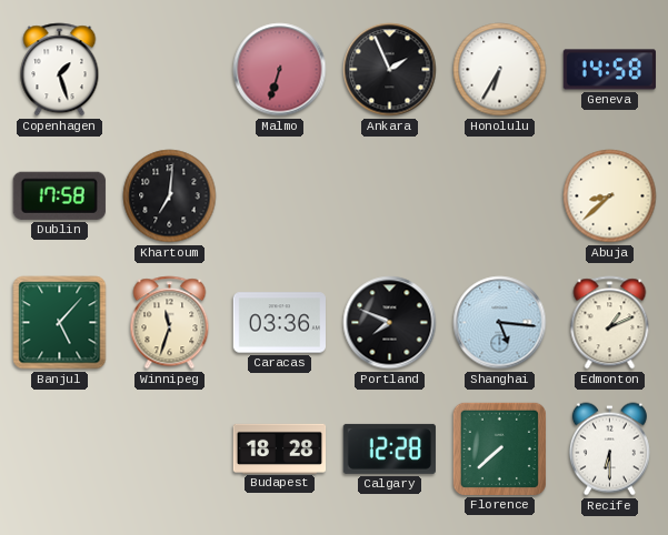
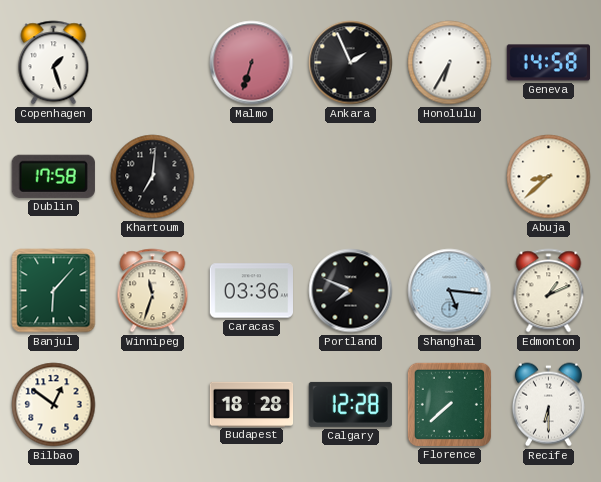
Banjul: 5:07 -> 6:07 (54, 291)
Bilbao: none -> 12:51 (54, 405)
